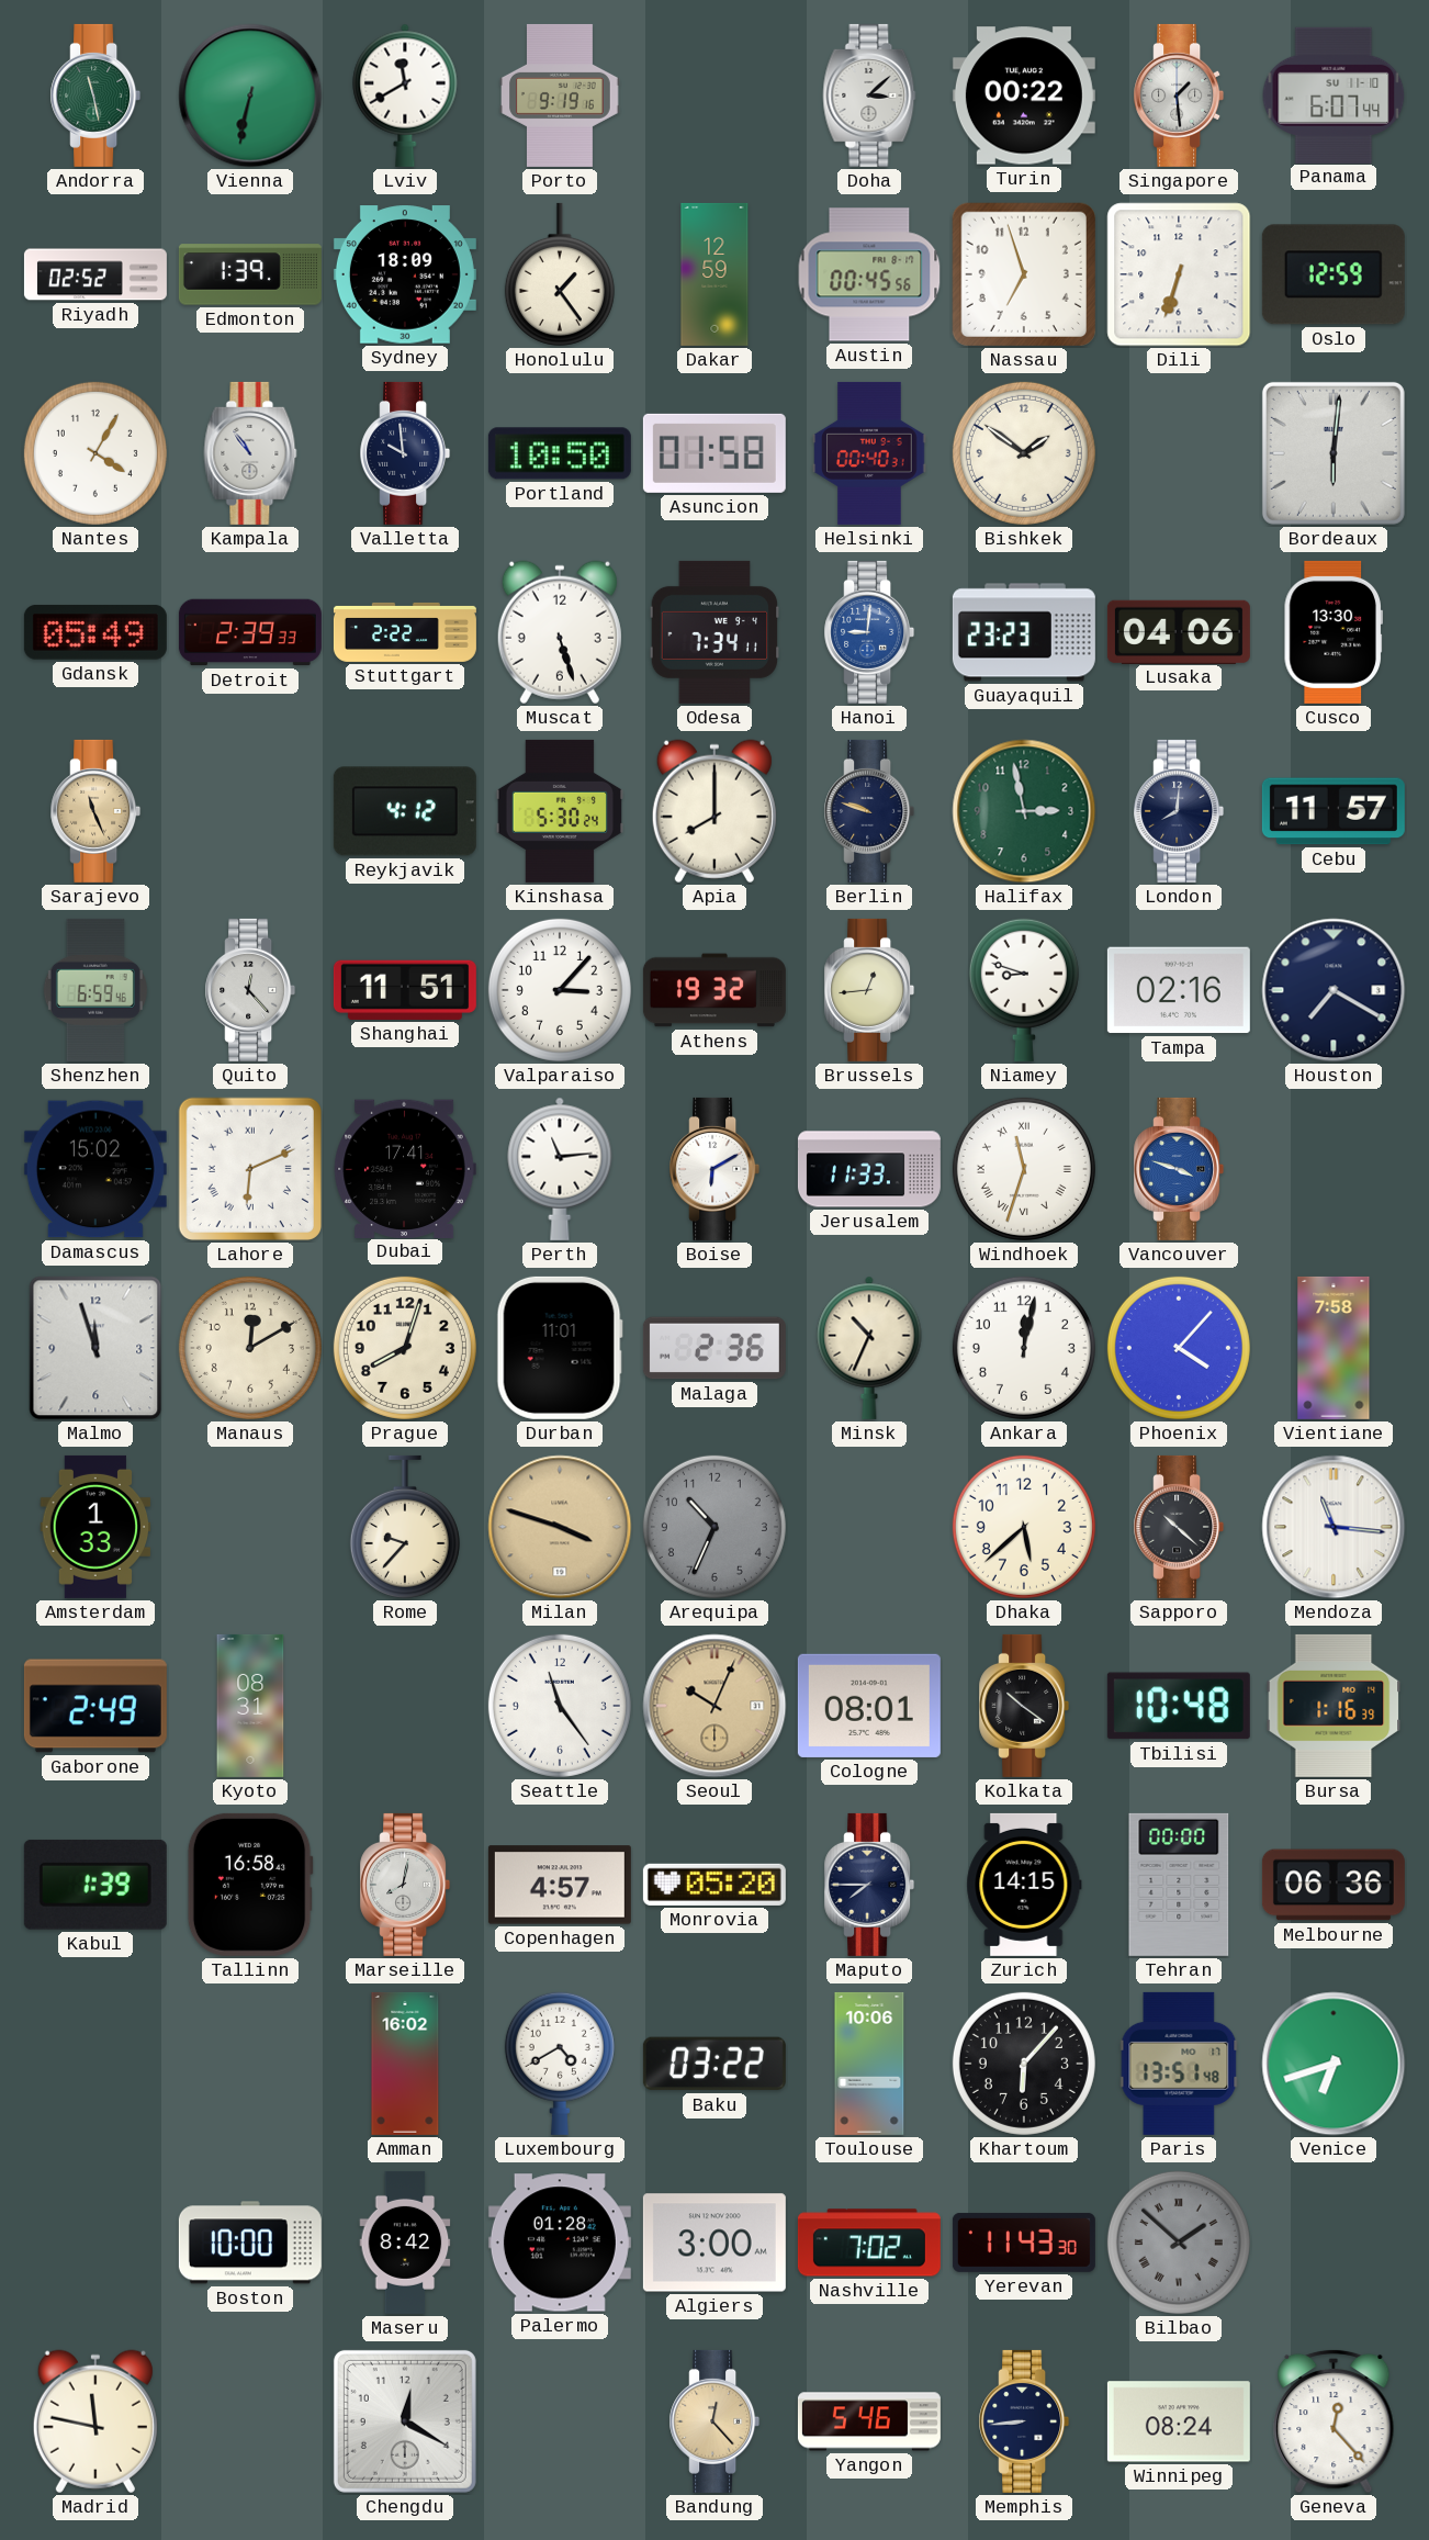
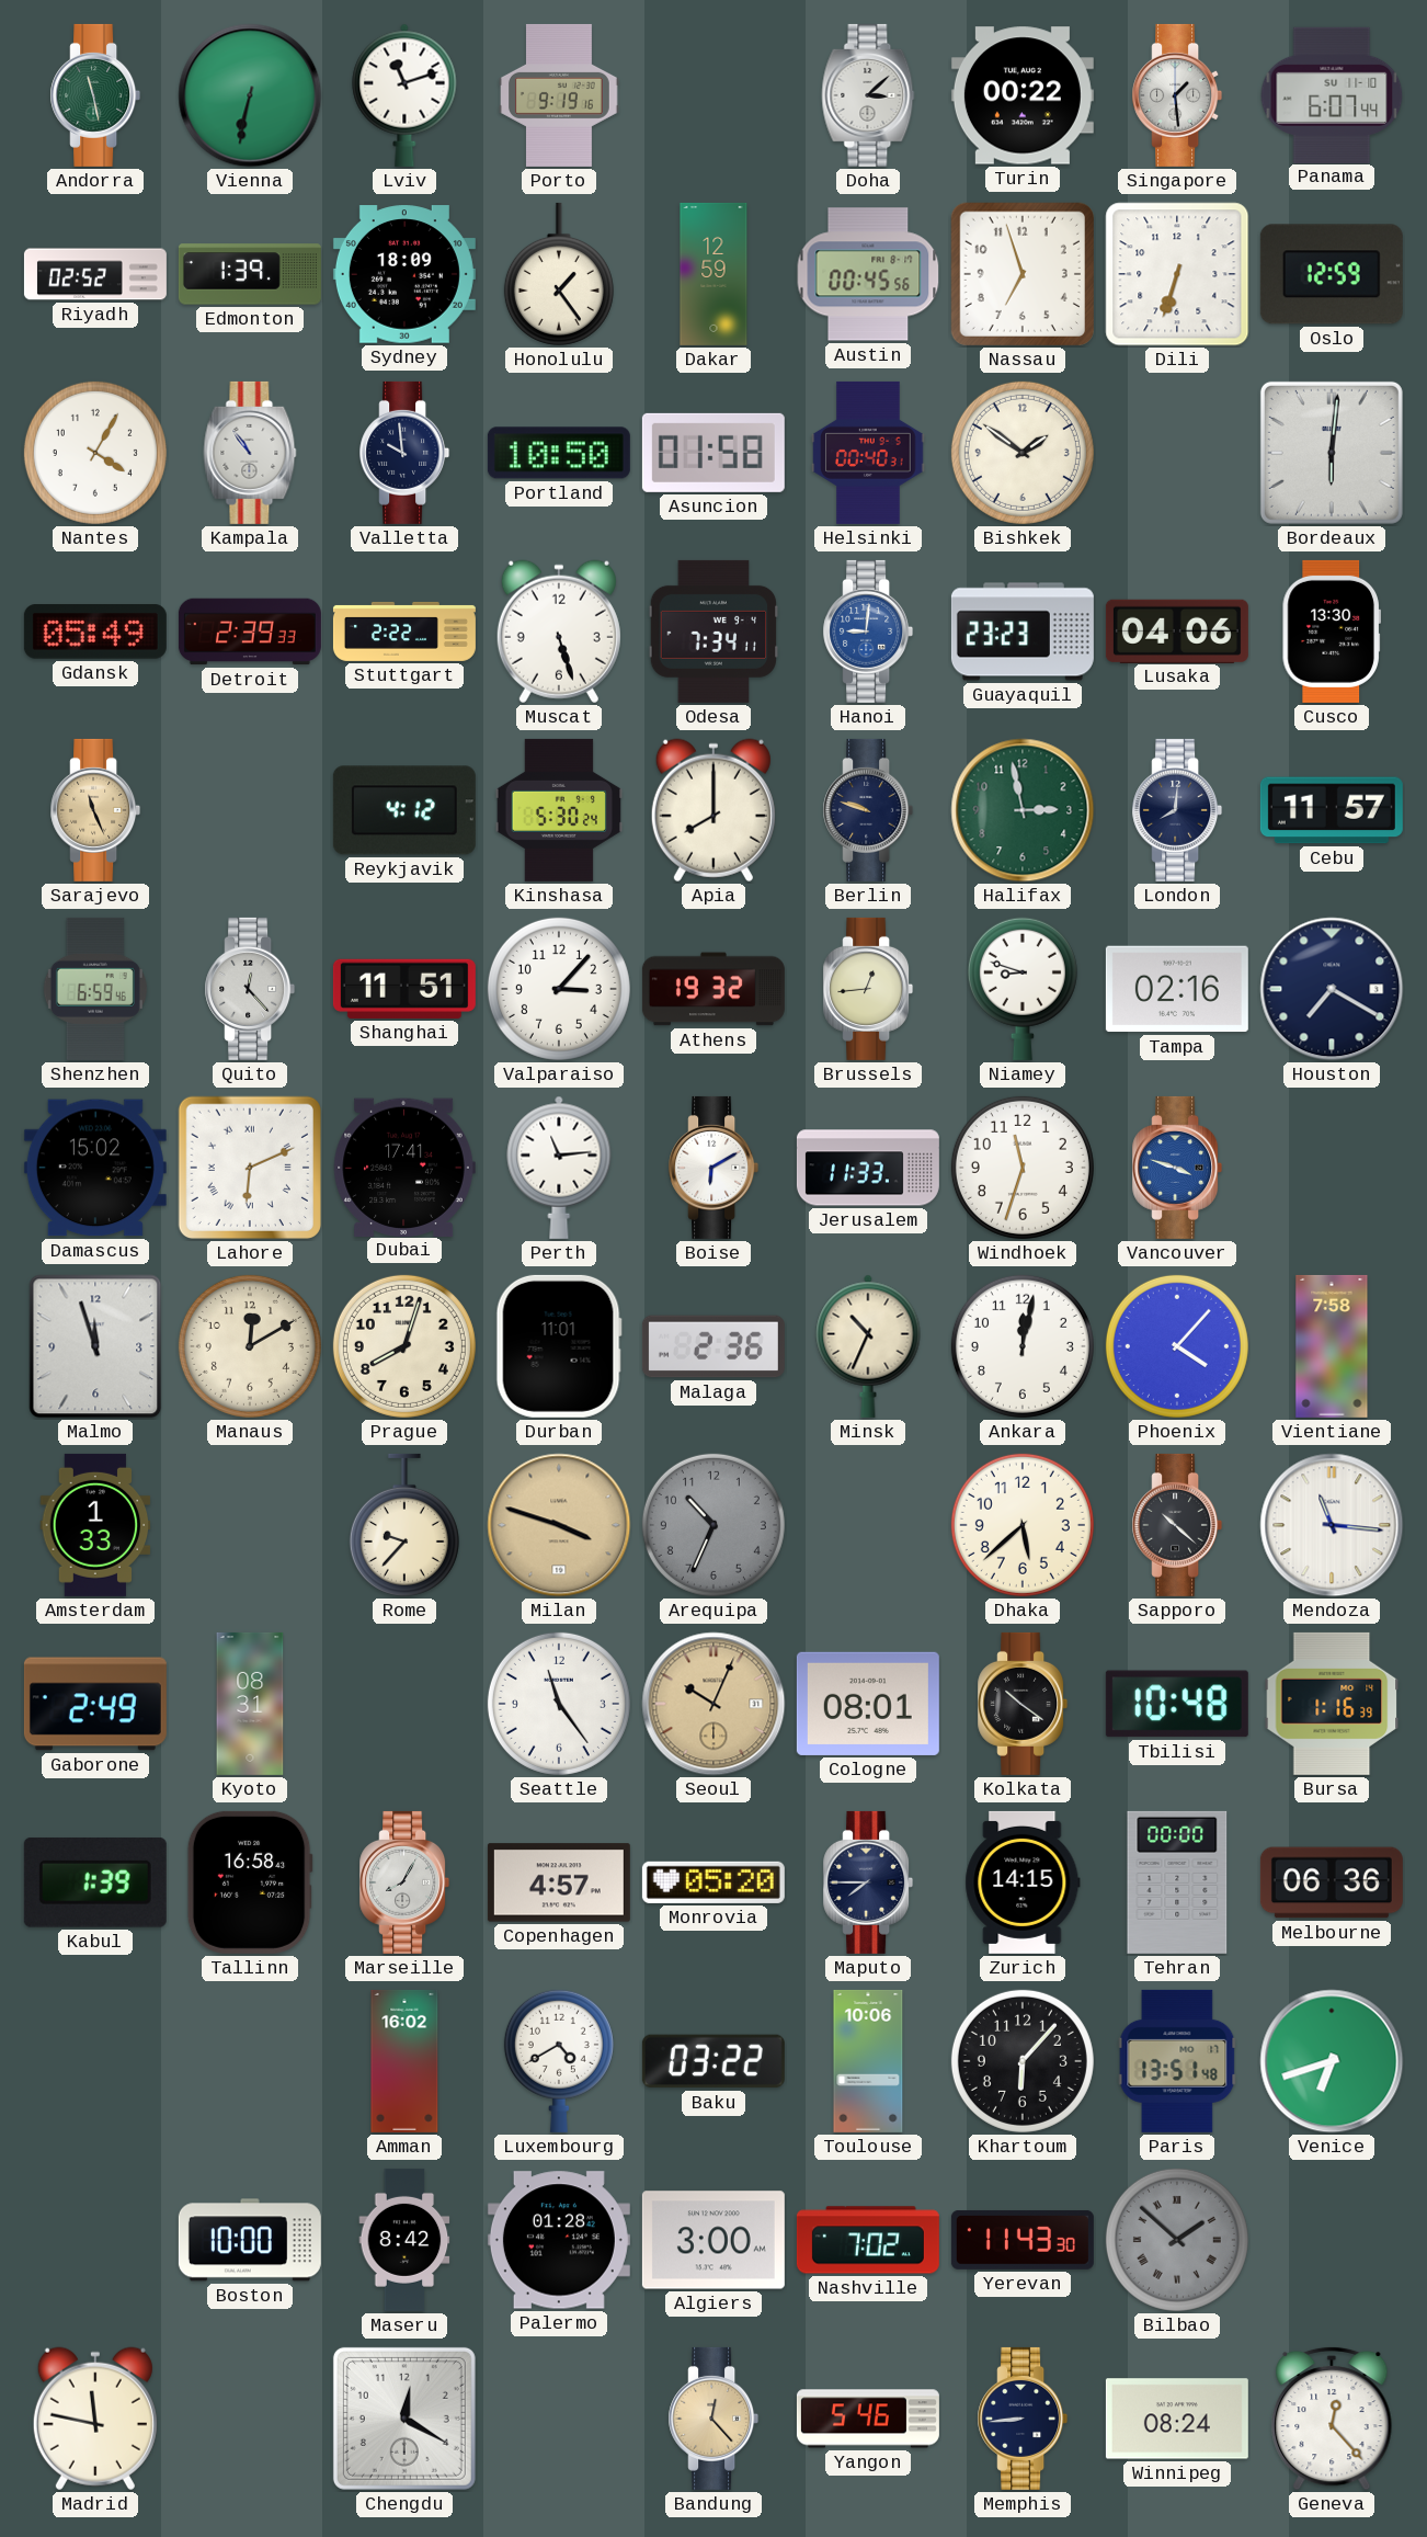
Lviv: 11:40 -> 11:12 (404, 95)
Windhoek numerals: Roman -> Arabic (1023, 1168)
Marseille: 8:02 -> 8:05 (404, 1882)
